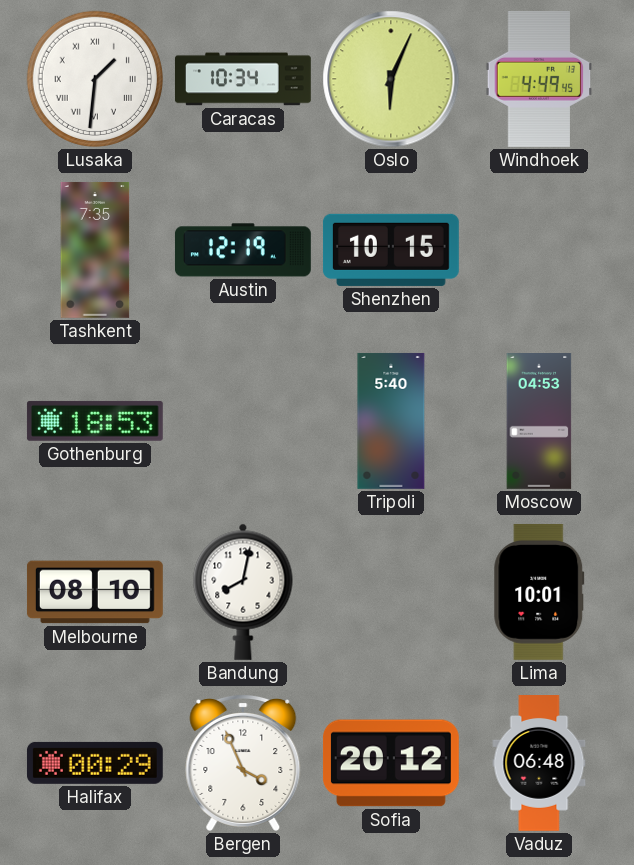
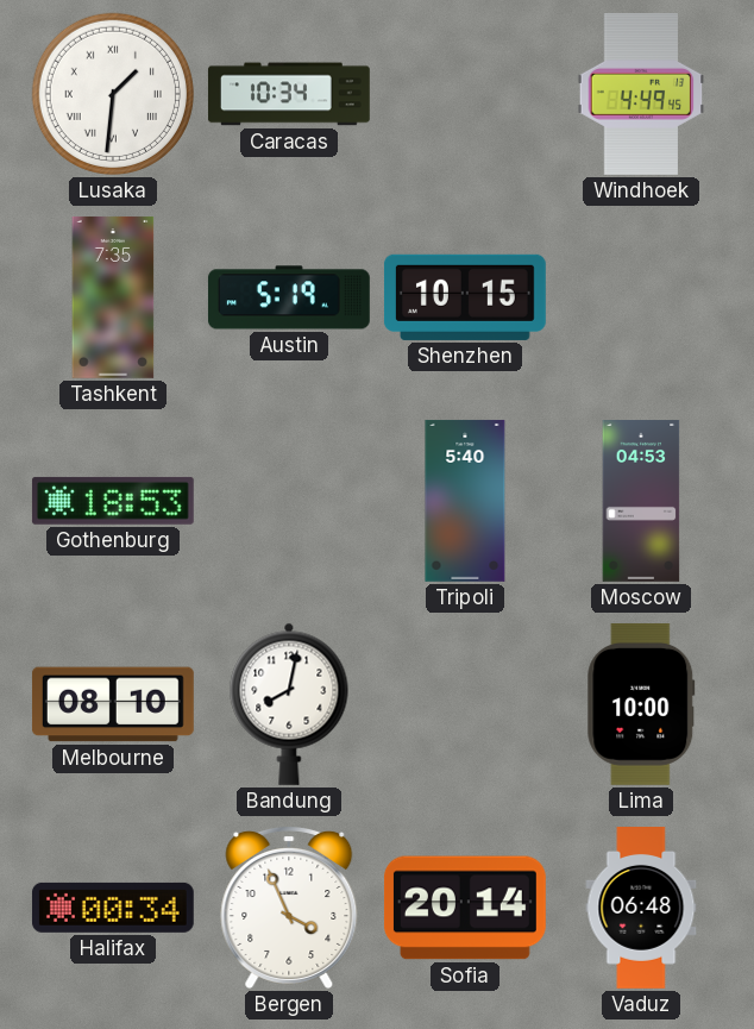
Oslo: 6:04 -> none (391, 79)
Austin: 12:19 -> 5:19 (289, 297)
Lima: 10:01 -> 10:00 (641, 704)
Halifax: 00:29 -> 00:34 (113, 908)
Sofia: 20:12 -> 20:14 (465, 908)
